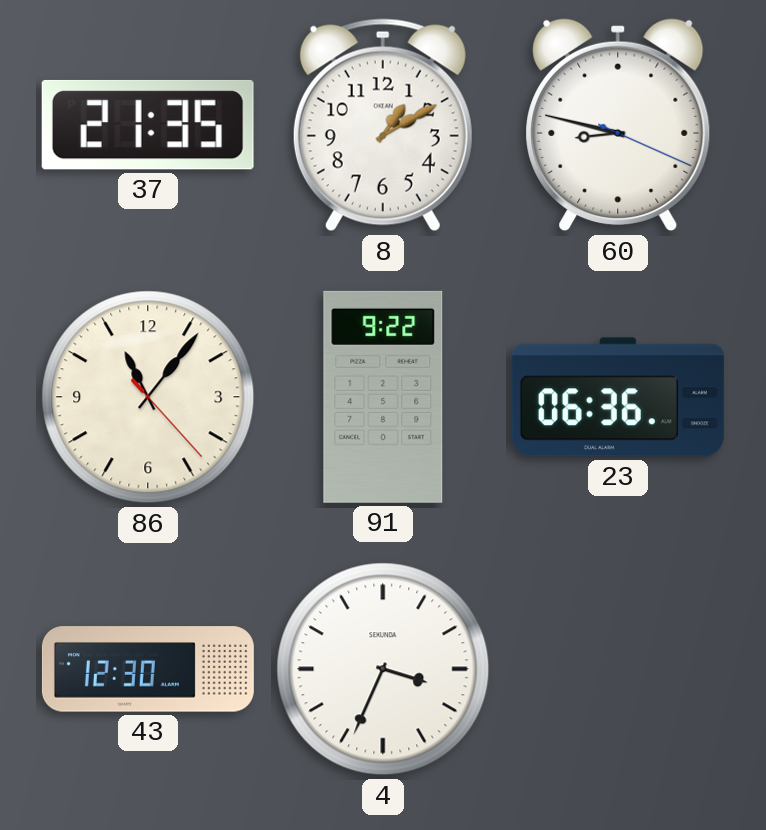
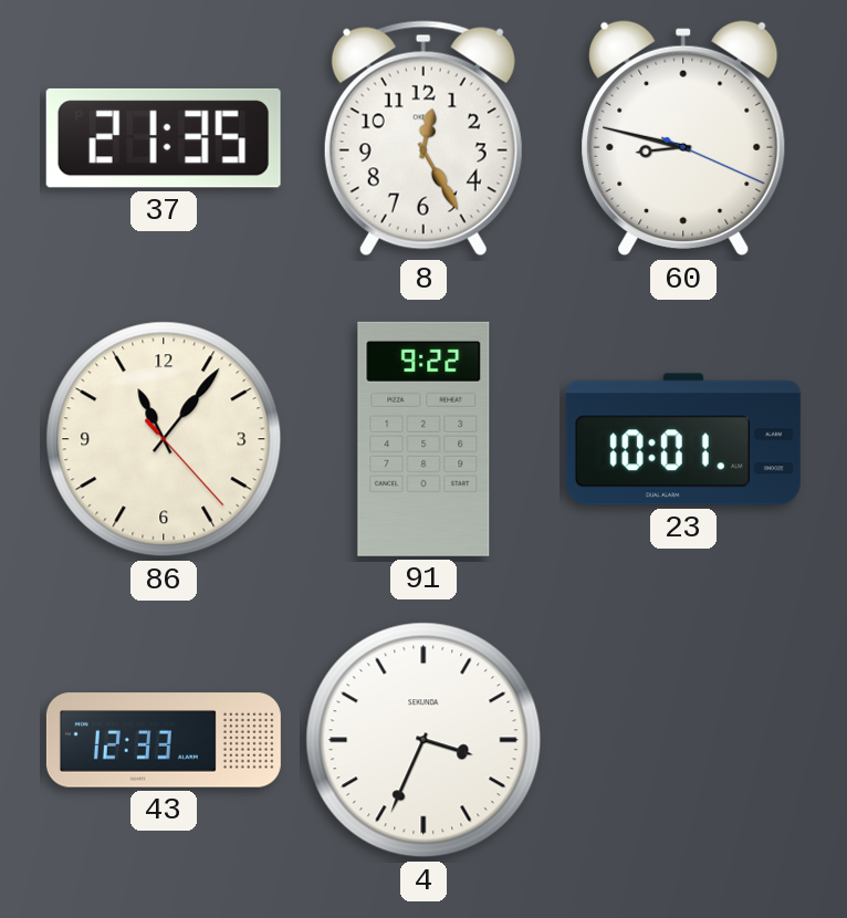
8: 1:10 -> 12:25 (423, 138)
23: 06:36 -> 10:01 (683, 439)
43: 12:30 -> 12:33 (164, 740)
